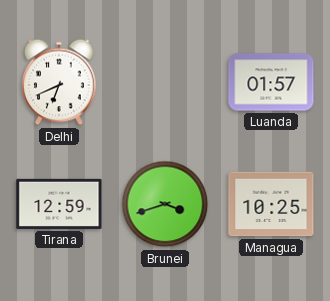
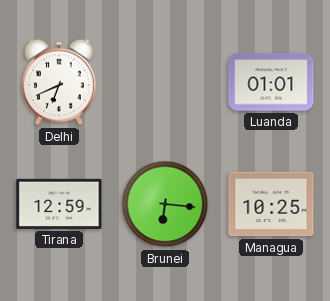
Luanda: 01:57 -> 01:01 (271, 82)
Brunei: 3:42 -> 6:16 (165, 204)
